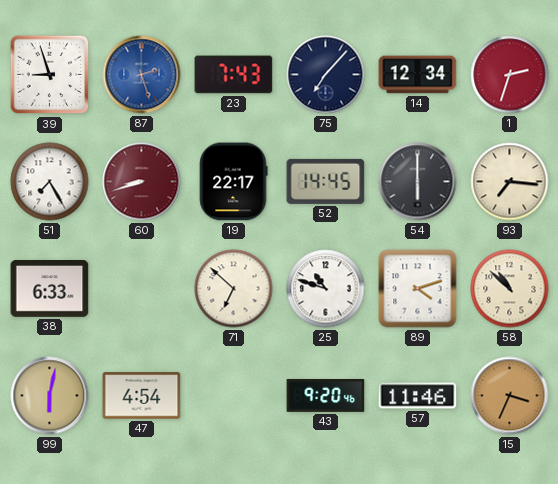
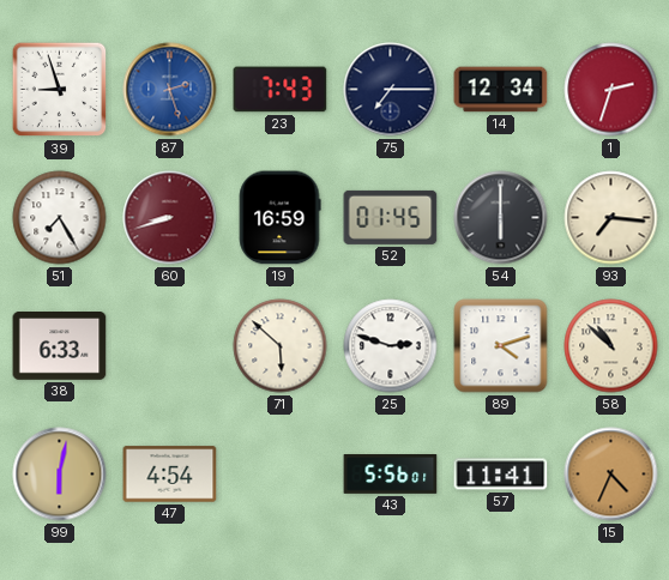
75: 7:07 -> 7:15 (391, 90)
19: 22:17 -> 16:59 (279, 218)
52: 14:45 -> 01:45 (391, 217)
71: 6:52 -> 5:52 (281, 346)
25: 10:48 -> 2:48 (391, 346)
43: 9:20 -> 5:56 (391, 475)
57: 11:46 -> 11:41 (501, 475)
15: 3:34 -> 4:34 (611, 475)
